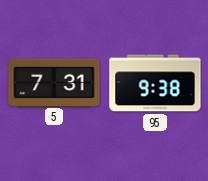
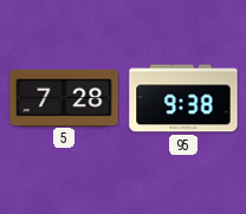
5: 7:31 -> 7:28 (64, 97)
